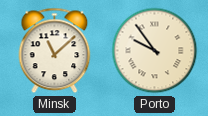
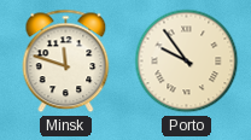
Minsk: 11:08 -> 11:48 (66, 62)
